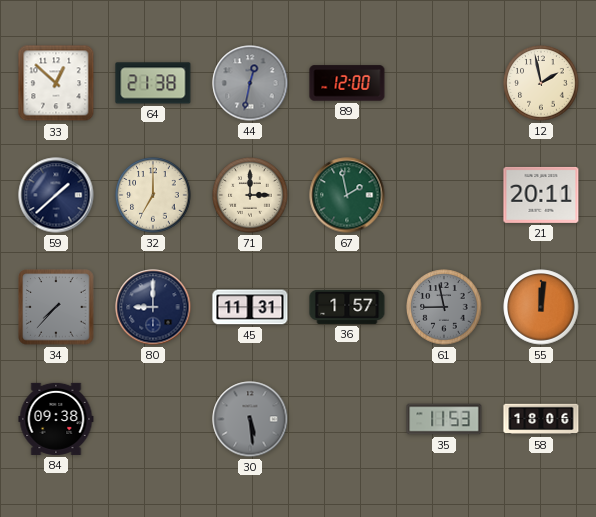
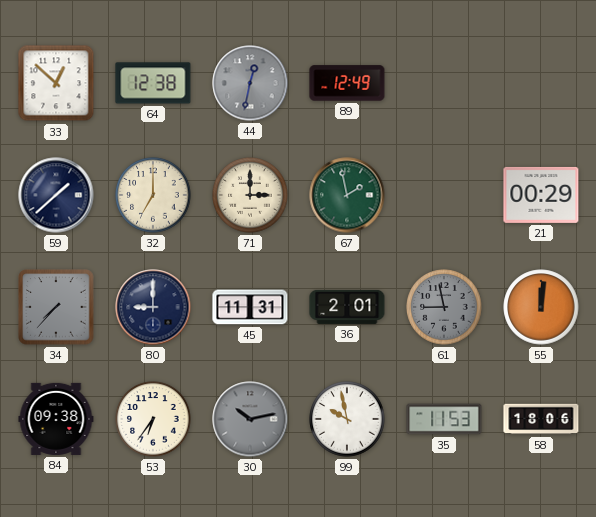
64: 21:38 -> 12:38 (153, 83)
89: 12:00 -> 12:49 (347, 83)
12: 1:58 -> none (541, 83)
21: 20:11 -> 00:29 (541, 195)
36: 1:57 -> 2:01 (347, 307)
53: none -> 6:36 (153, 419)
30: 5:29 -> 10:13 (250, 419)
99: none -> 9:58 (347, 419)
